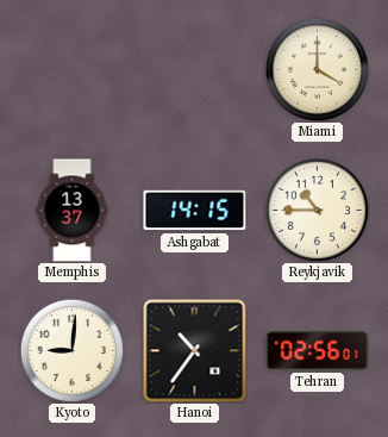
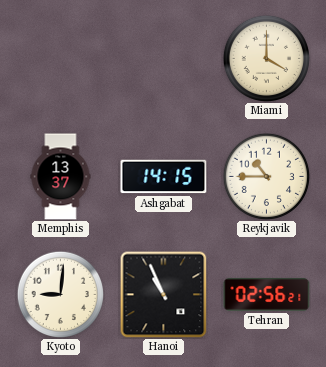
Hanoi: 10:36 -> 10:56 (163, 294)
Tehran: 02:56:01 -> 02:56:21 (267, 294)
